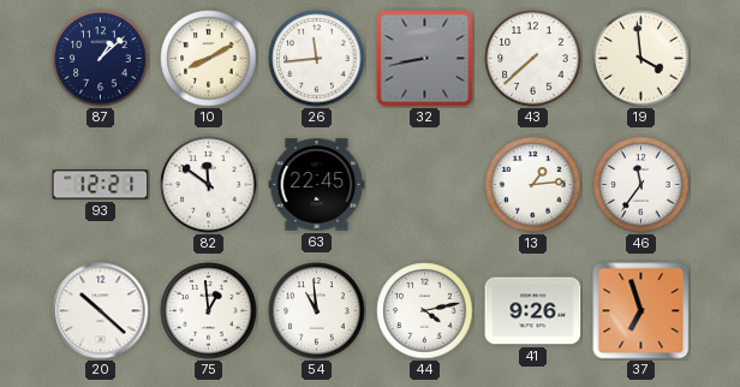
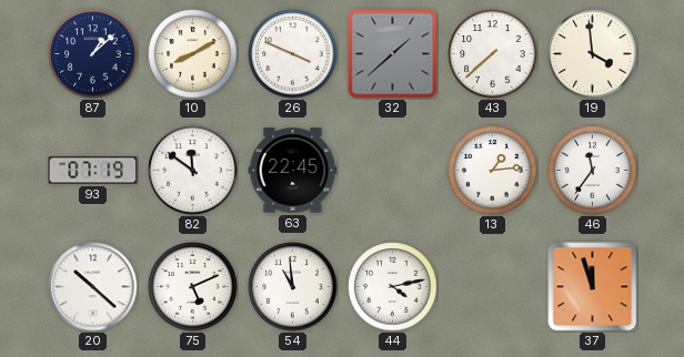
26: 11:44 -> 3:49 (293, 54)
32: 8:43 -> 1:38 (393, 54)
93: 12:21 -> 07:19 (93, 171)
75: 12:59 -> 5:11 (193, 287)
41: 9:26 -> none (533, 311)
37: 6:57 -> 11:57 (593, 287)
